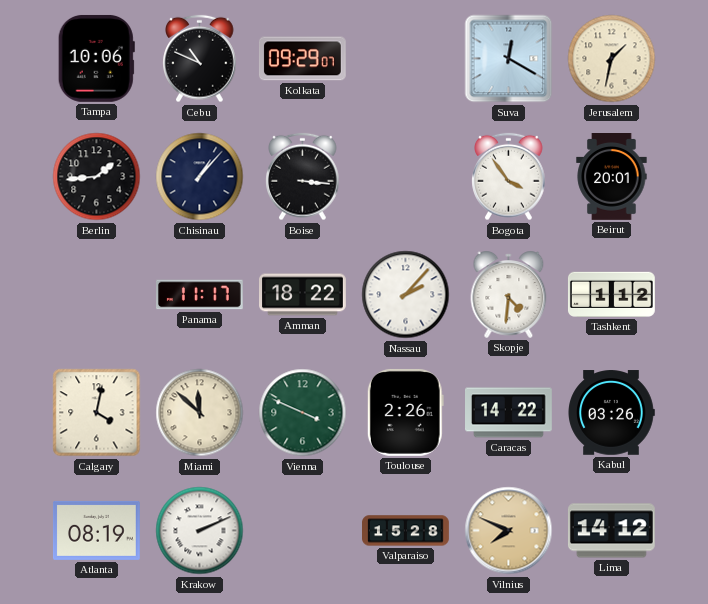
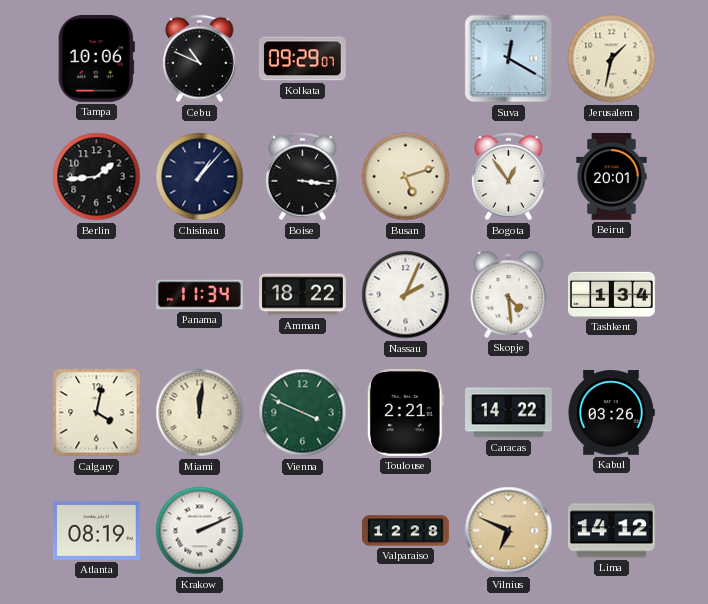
Busan: none -> 5:12 (406, 177)
Bogota: 3:54 -> 12:54 (509, 177)
Panama: 11:17 -> 11:34 (200, 295)
Nassau: 2:07 -> 2:04 (406, 295)
Skopje: 4:31 -> 4:29 (509, 294)
Tashkent: 1:12 -> 1:34 (611, 294)
Miami: 11:52 -> 12:01 (200, 413)
Toulouse: 2:26 -> 2:21 (405, 412)
Valparaiso: 15:28 -> 12:28 (406, 531)
Vilnius: 7:49 -> 6:49 (509, 531)
